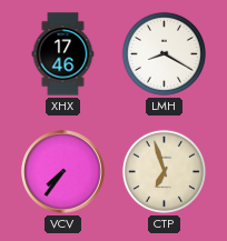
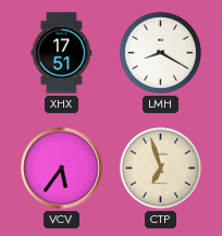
XHX: 17:46 -> 17:51 (62, 53)
VCV: 7:36 -> 5:36 (62, 169)
